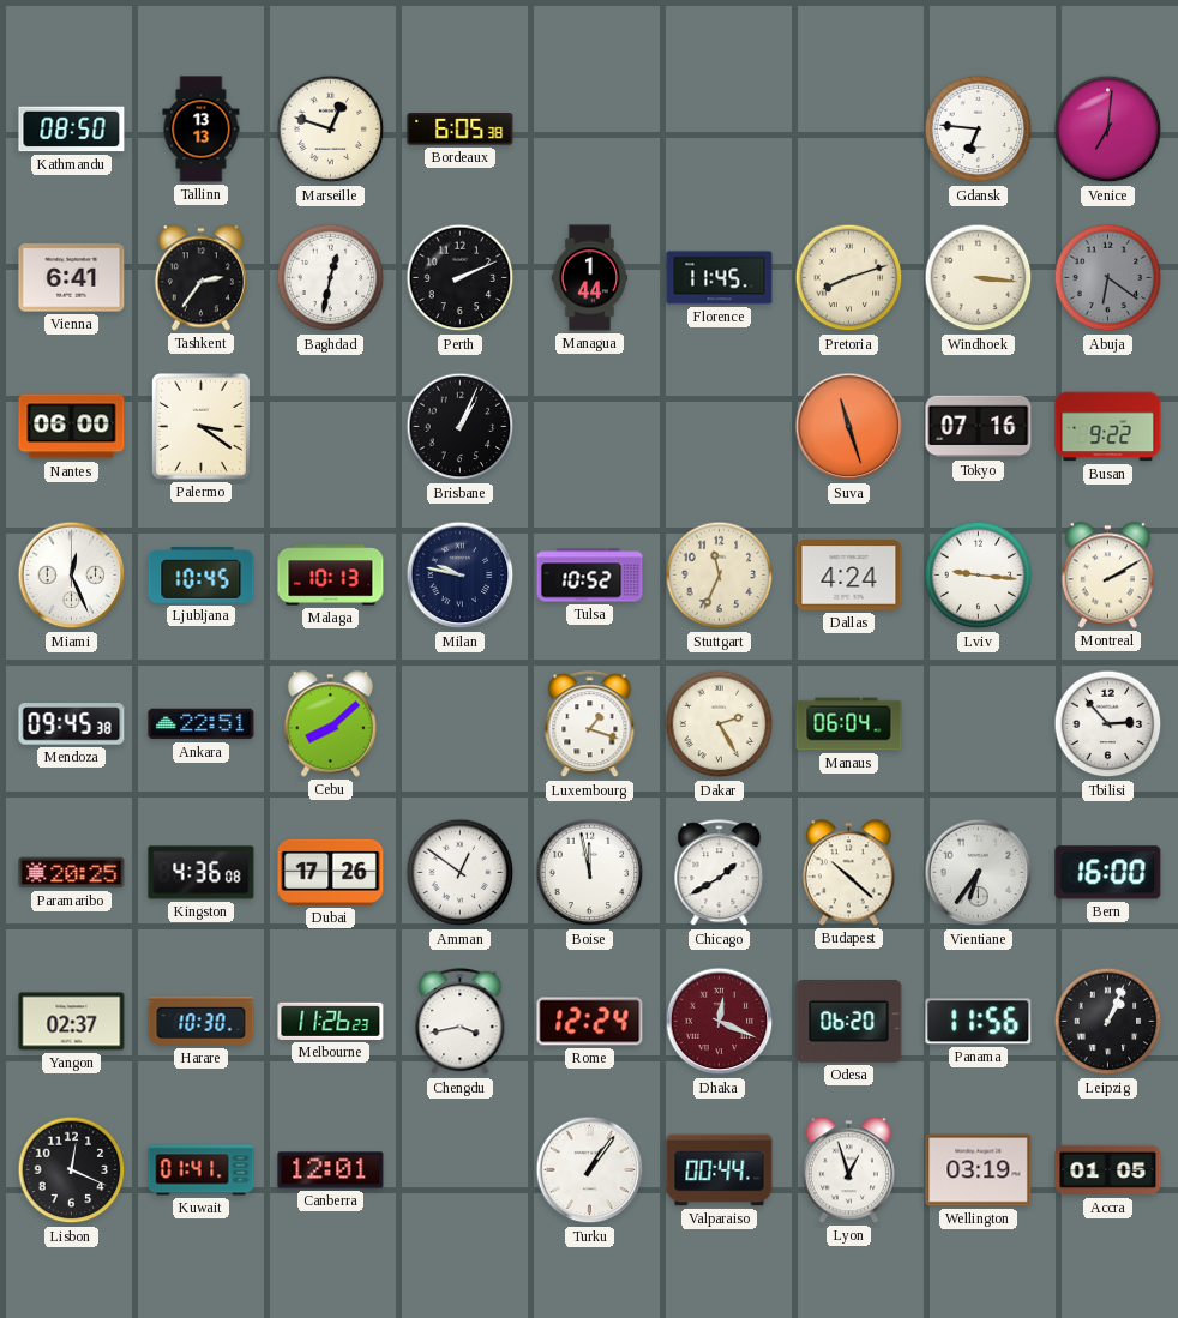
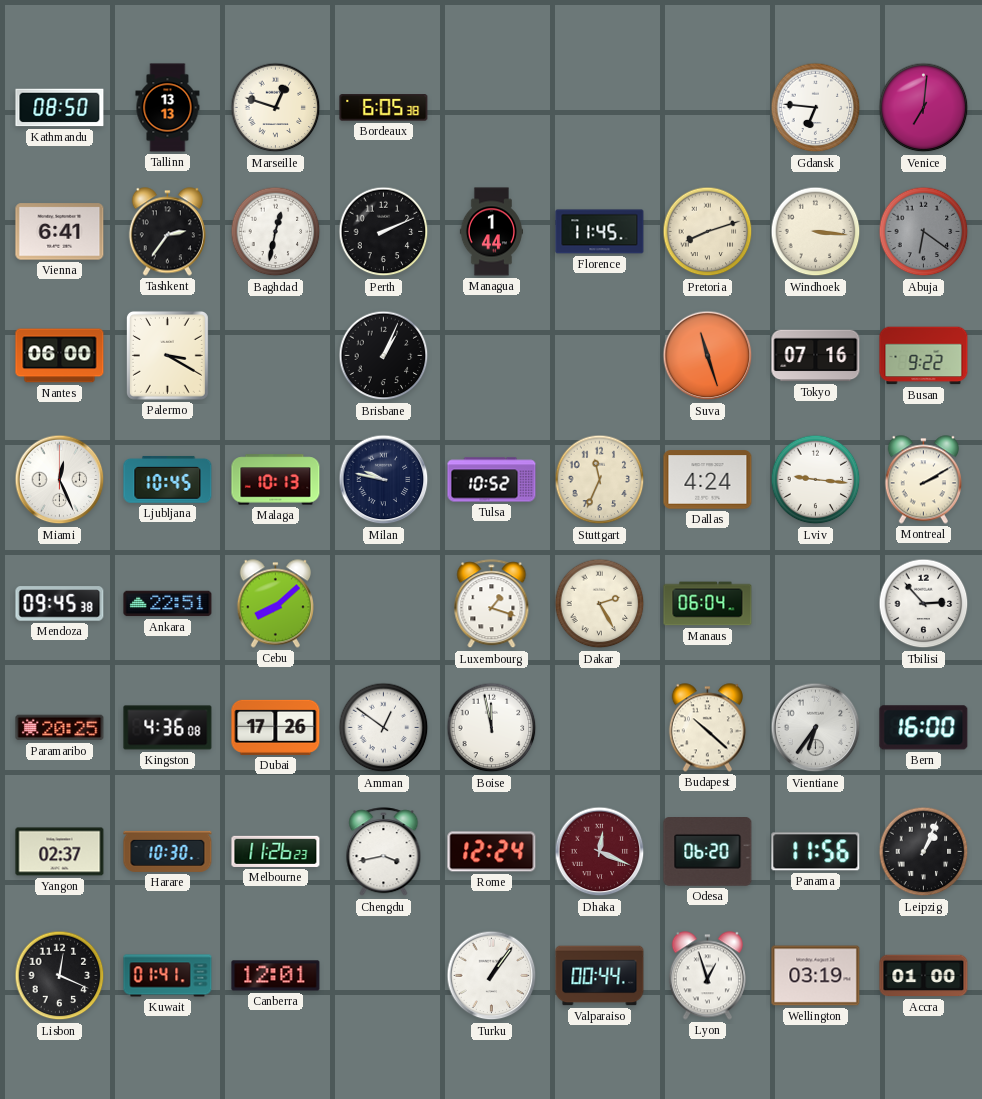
Palermo: 3:21 -> 3:20 (167, 355)
Chicago: 1:40 -> none (720, 873)
Accra: 01:05 -> 01:00 (924, 976)
